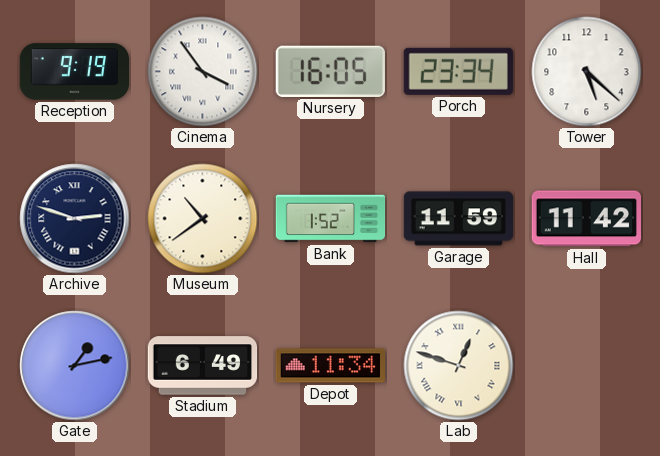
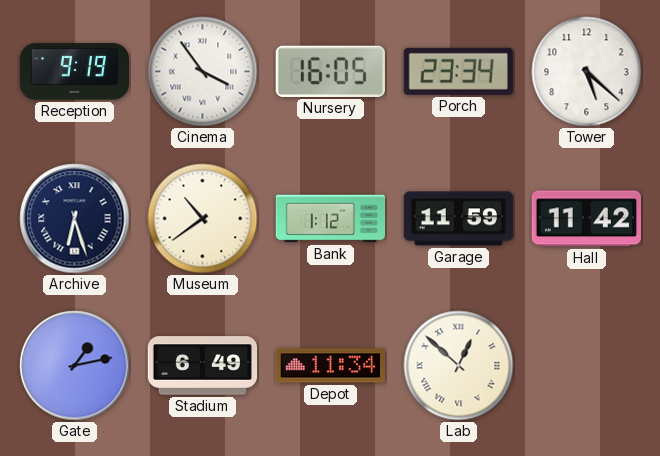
Archive: 2:48 -> 6:27 (75, 219)
Bank: 1:52 -> 1:12 (331, 219)
Lab: 12:48 -> 12:52 (459, 366)
